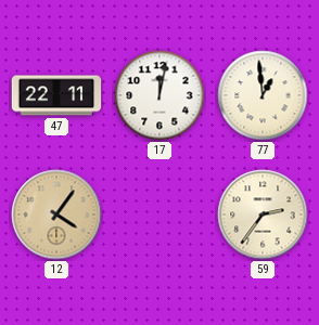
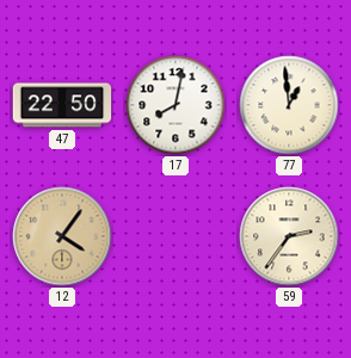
47: 22:11 -> 22:50 (62, 105)
17: 12:02 -> 8:02 (176, 105)
